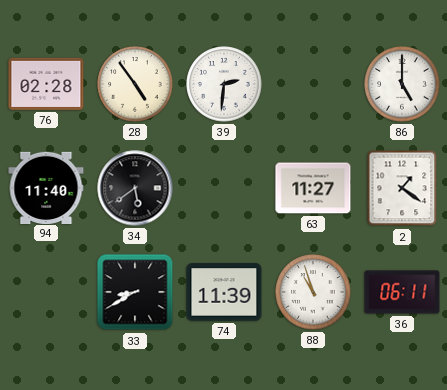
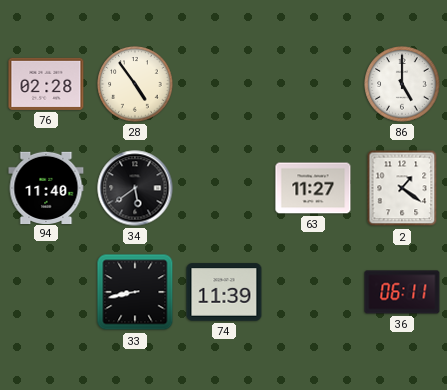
39: 2:31 -> none (224, 84)
33: 8:40 -> 8:43 (135, 292)
88: 10:57 -> none (313, 292)
